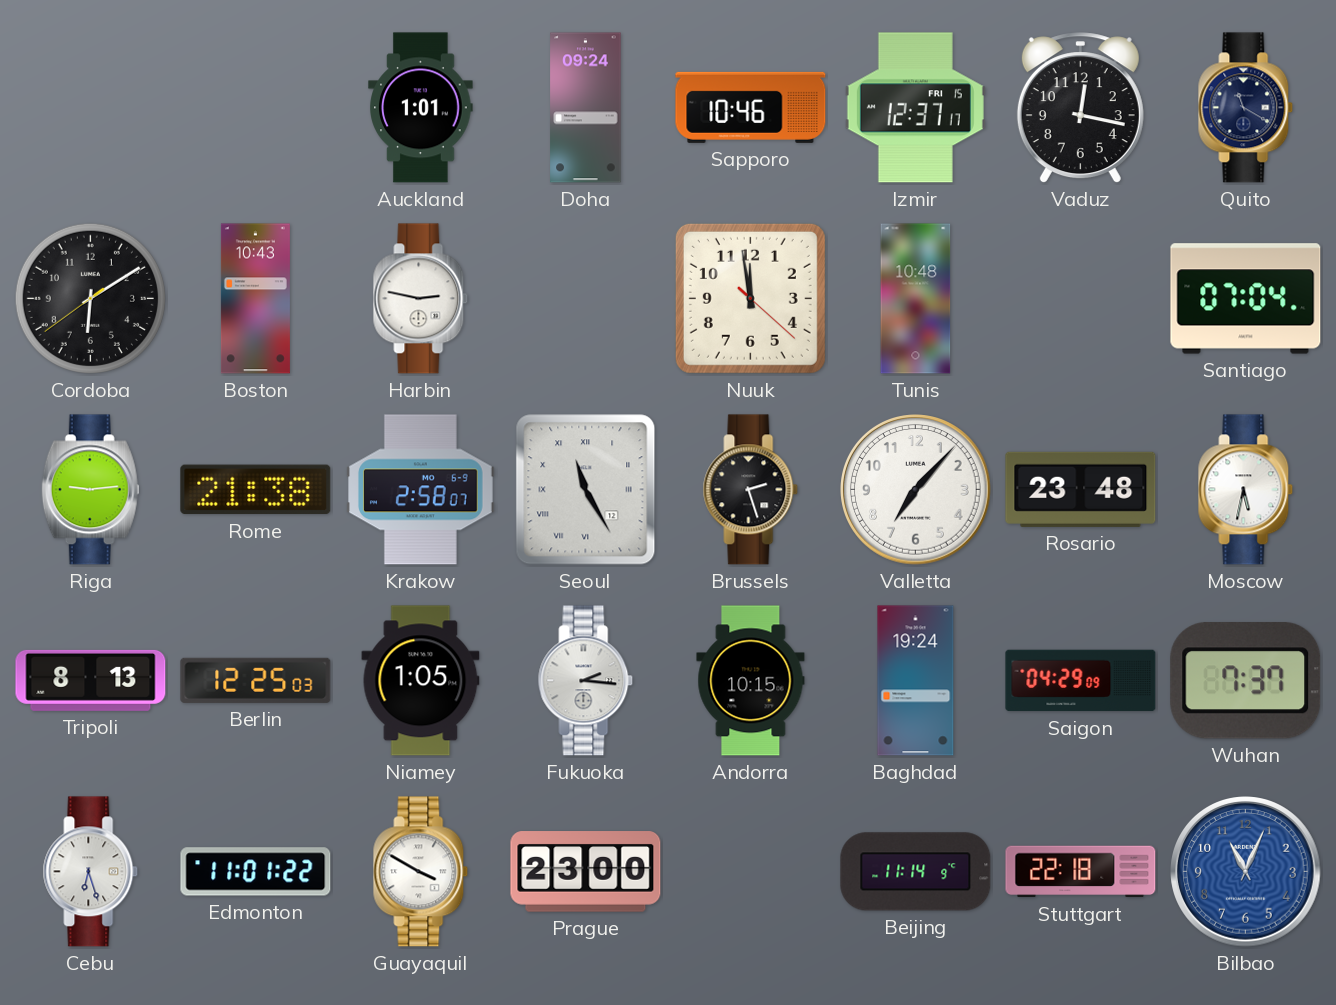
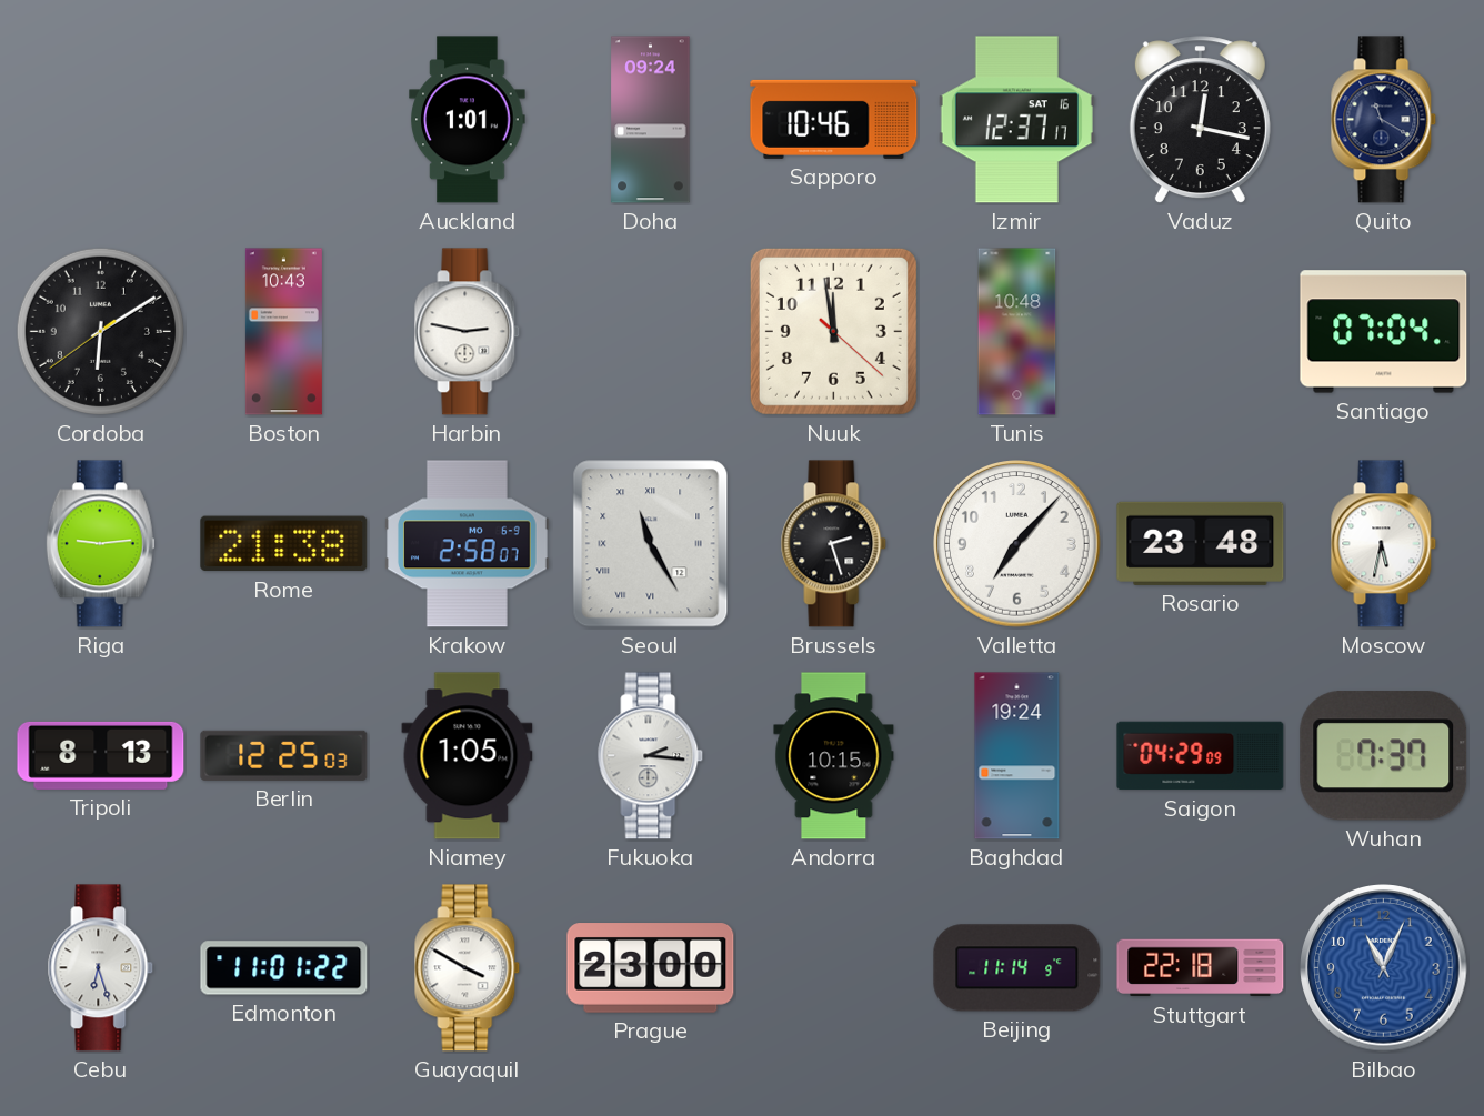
Izmir date: FRI 15 -> SAT 16 (1016, 120)
